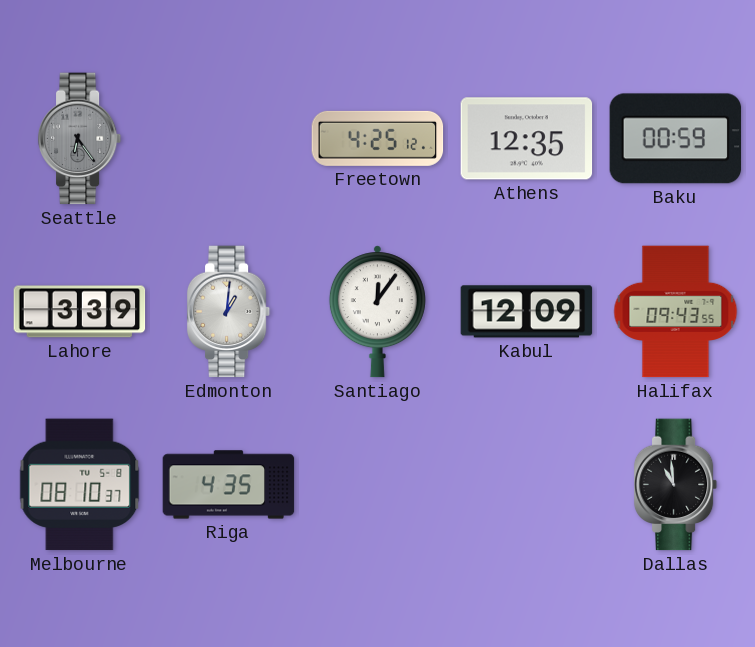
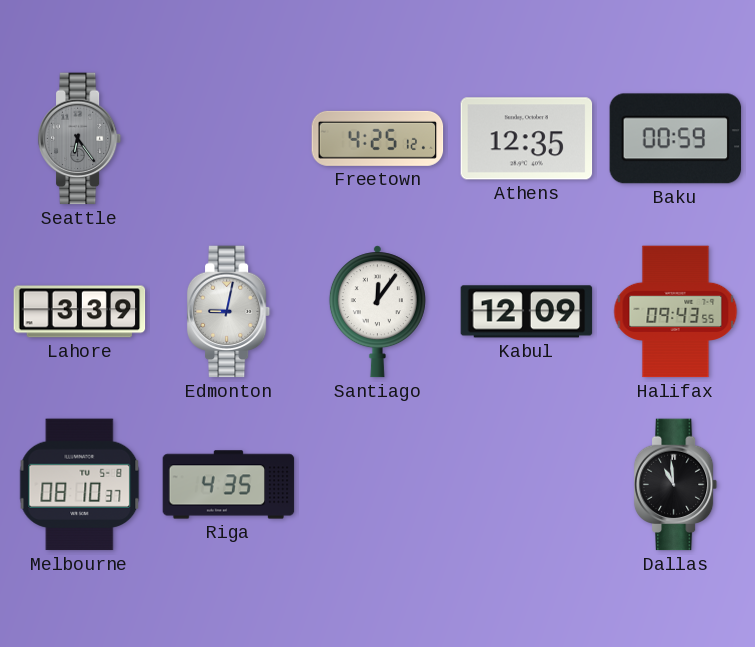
Edmonton: 1:01 -> 9:02 (229, 312)
